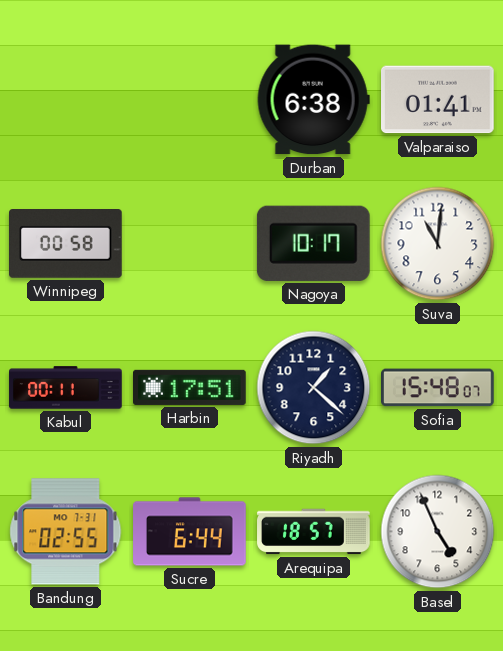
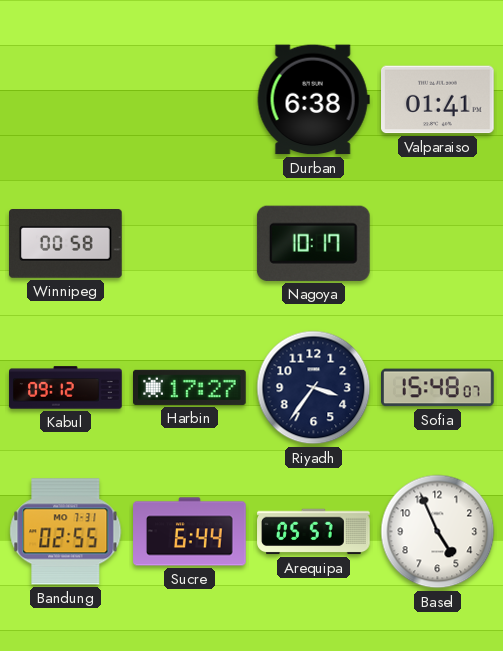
Suva: 11:01 -> none (438, 244)
Kabul: 00:11 -> 09:12 (66, 388)
Harbin: 17:51 -> 17:27 (190, 387)
Riyadh: 1:22 -> 3:36 (314, 388)
Arequipa: 18:57 -> 05:57 (314, 532)
